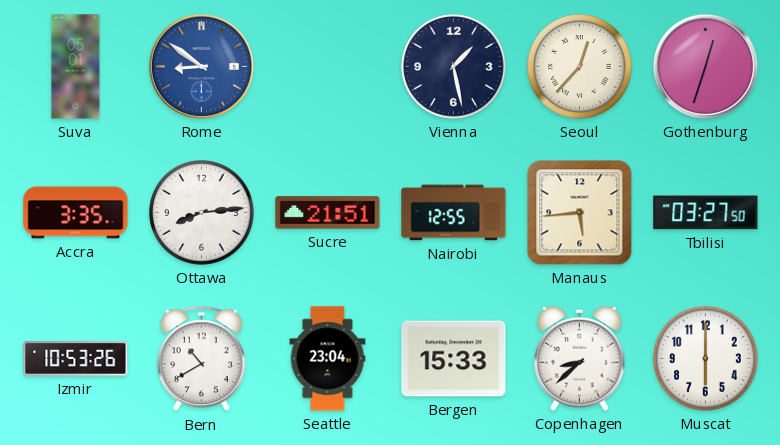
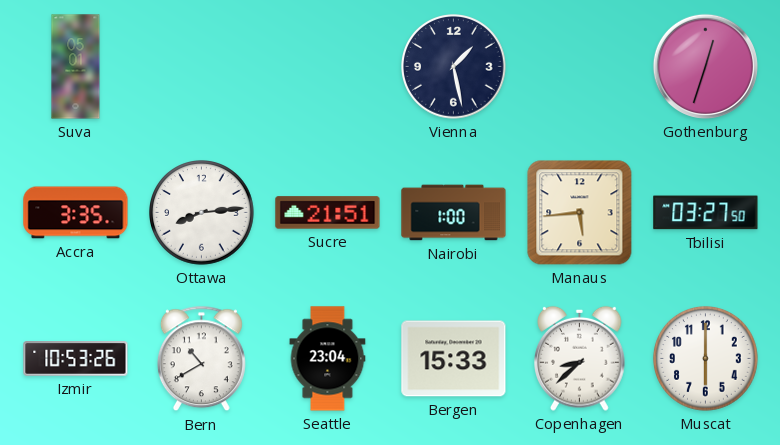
Rome: 8:51 -> none (201, 66)
Seoul: 12:37 -> none (580, 67)
Nairobi: 12:55 -> 1:00 (454, 213)
